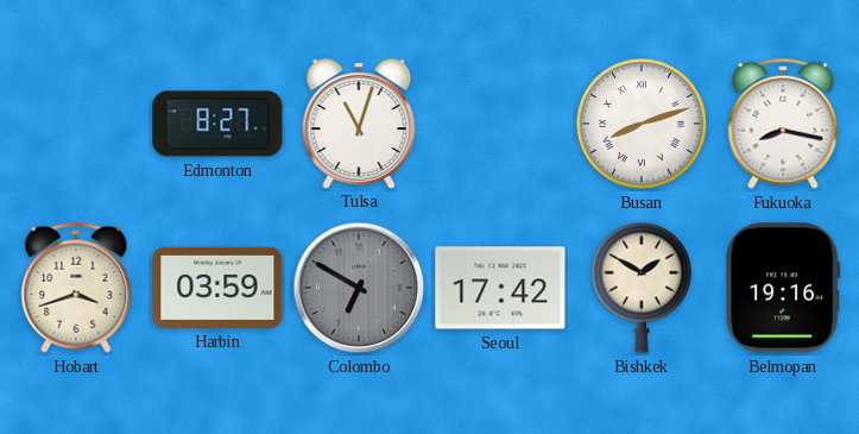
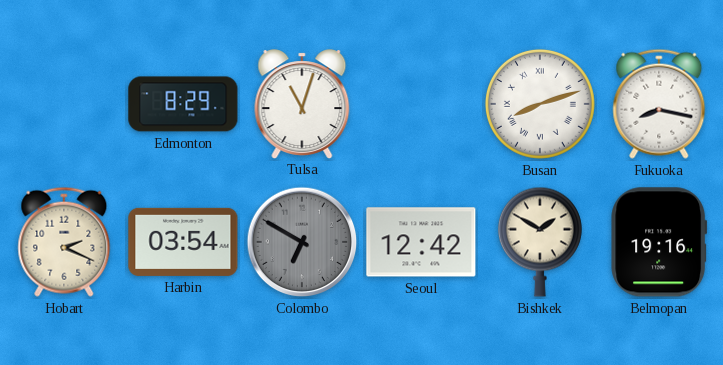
Edmonton: 8:27 -> 8:29 (183, 104)
Hobart: 3:42 -> 2:19 (64, 242)
Harbin: 03:59 -> 03:54 (183, 242)
Seoul: 17:42 -> 12:42 (421, 242)
